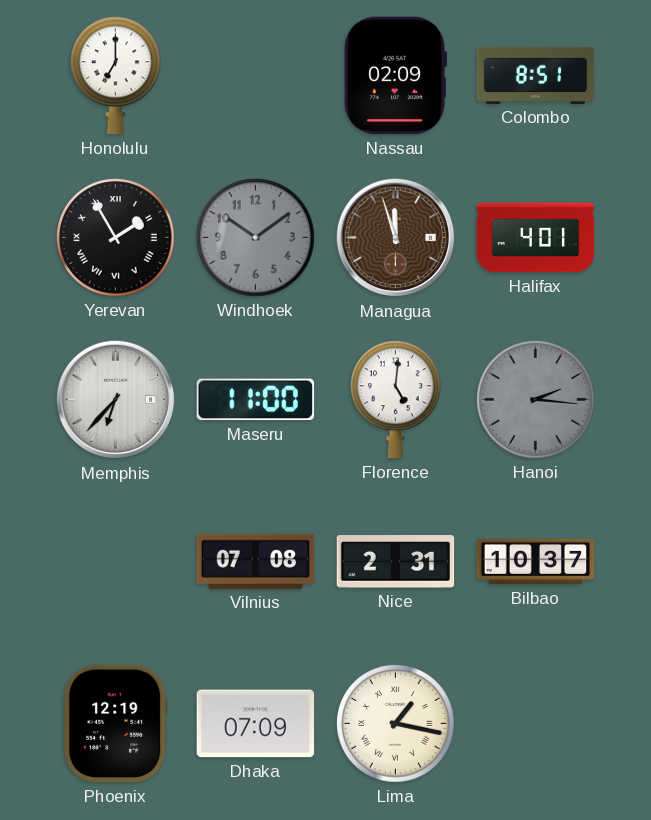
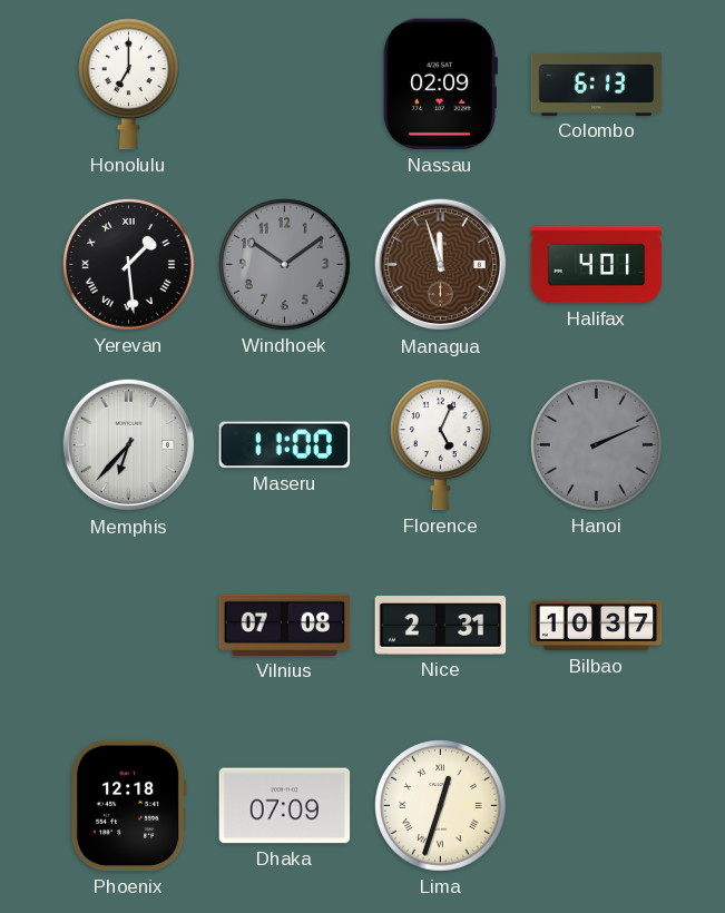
Colombo: 8:51 -> 6:13 (597, 84)
Yerevan: 1:55 -> 1:29 (129, 265)
Florence: 5:01 -> 5:04 (441, 445)
Hanoi: 2:16 -> 2:11 (597, 445)
Phoenix: 12:19 -> 12:18 (128, 806)
Lima: 1:17 -> 12:33 (441, 806)
